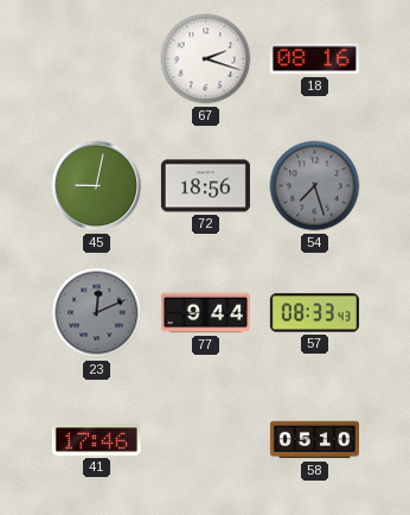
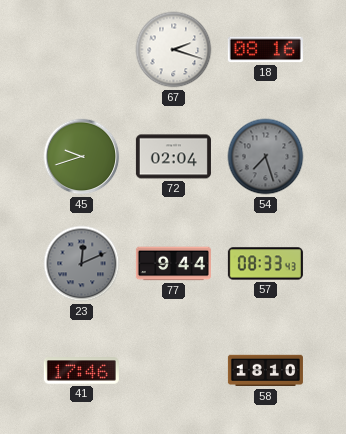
45: 9:02 -> 9:42 (82, 157)
72: 18:56 -> 02:04 (173, 157)
58: 05:10 -> 18:10 (265, 371)
